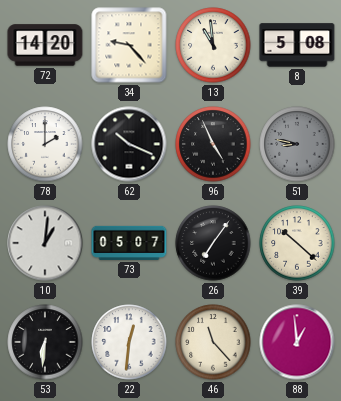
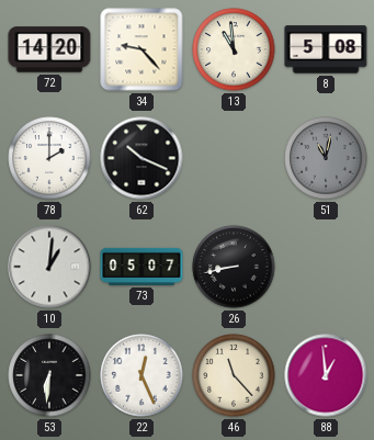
96: 4:56 -> none (213, 144)
51: 8:47 -> 11:02 (326, 158)
26: 7:06 -> 8:43 (234, 267)
39: 10:22 -> none (297, 243)
22: 12:31 -> 12:26 (141, 375)
